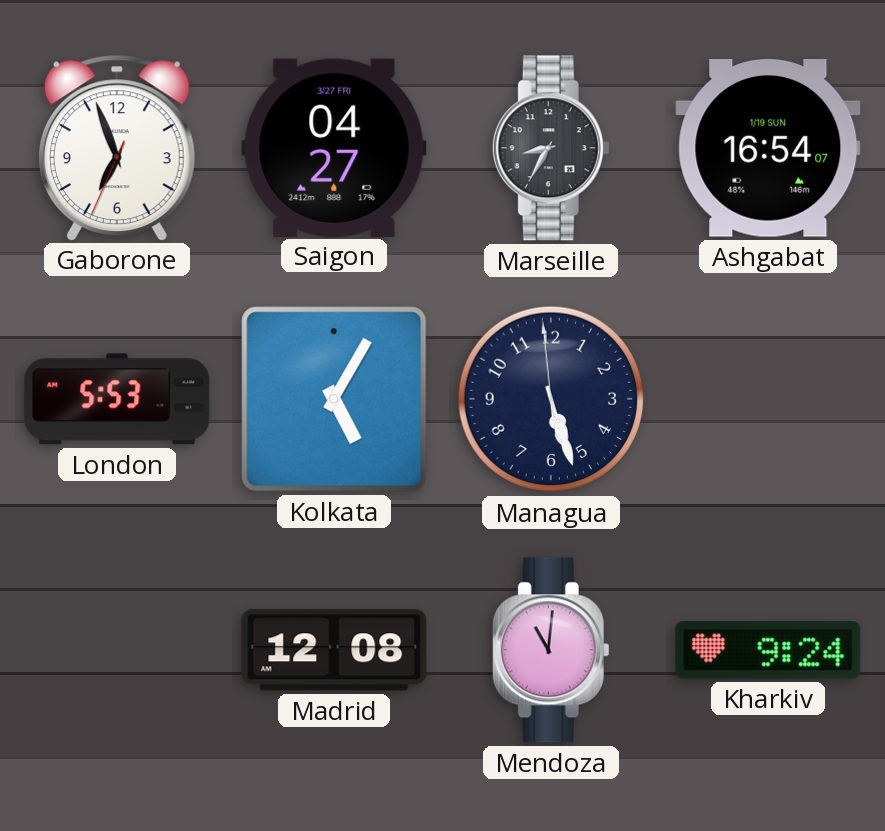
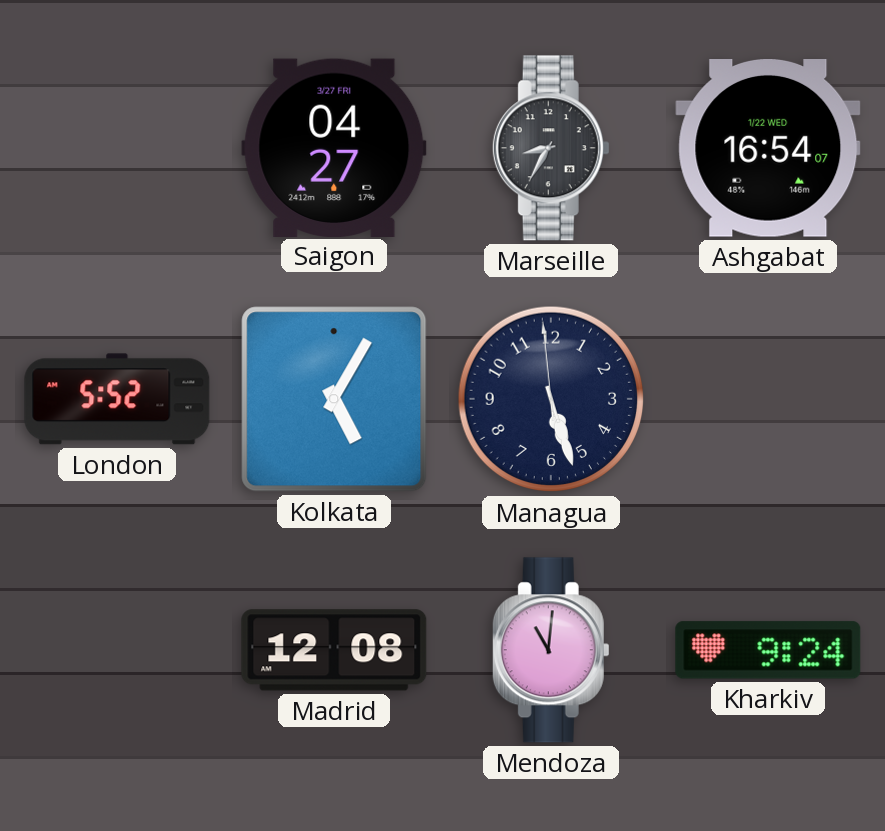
Gaborone: 6:56 -> none (117, 147)
Ashgabat date: 1/19 SUN -> 1/22 WED (768, 149)
London: 5:53 -> 5:52 (117, 399)
